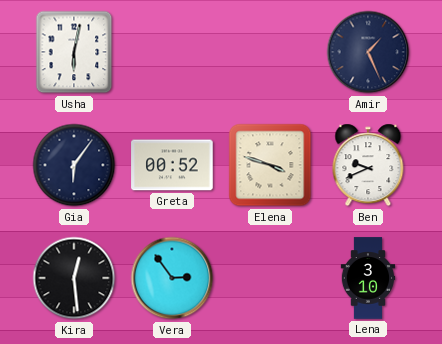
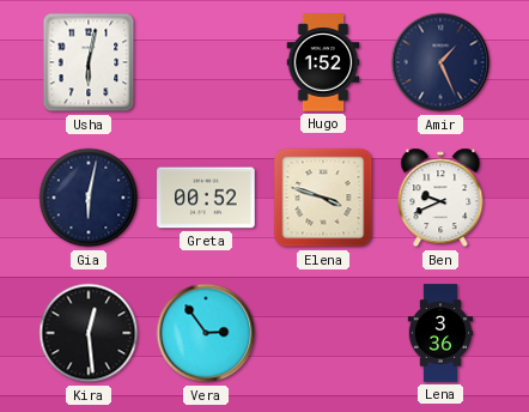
Hugo: none -> 1:52 (323, 62)
Gia: 6:06 -> 6:02 (89, 198)
Lena: 3:10 -> 3:36 (440, 333)
